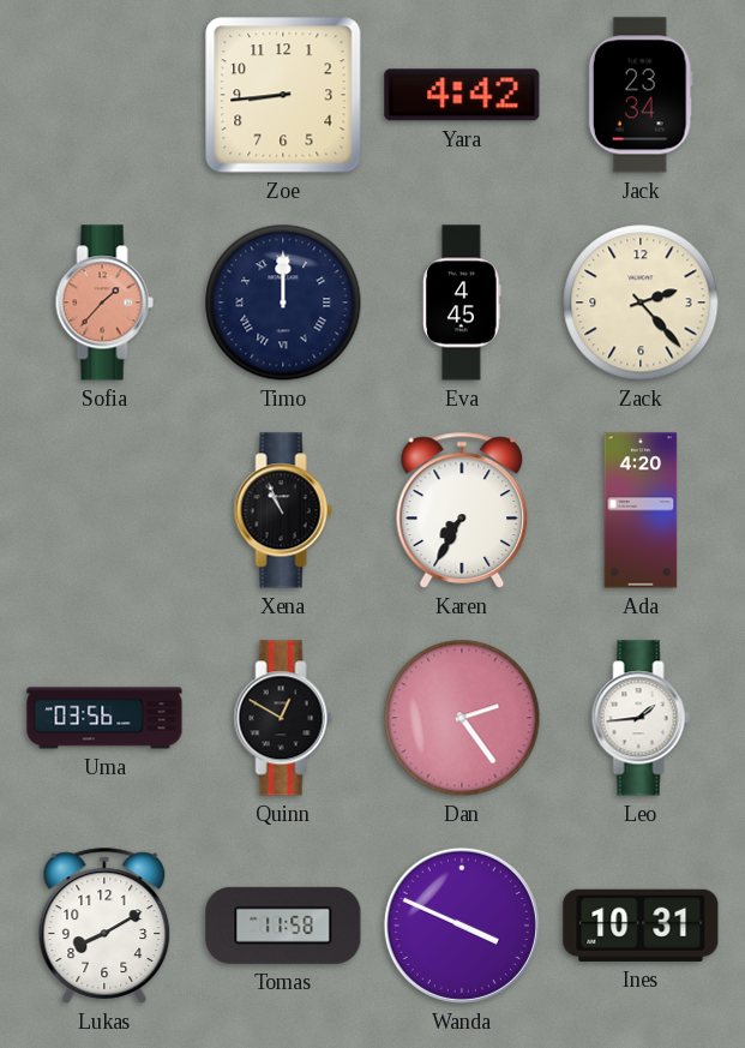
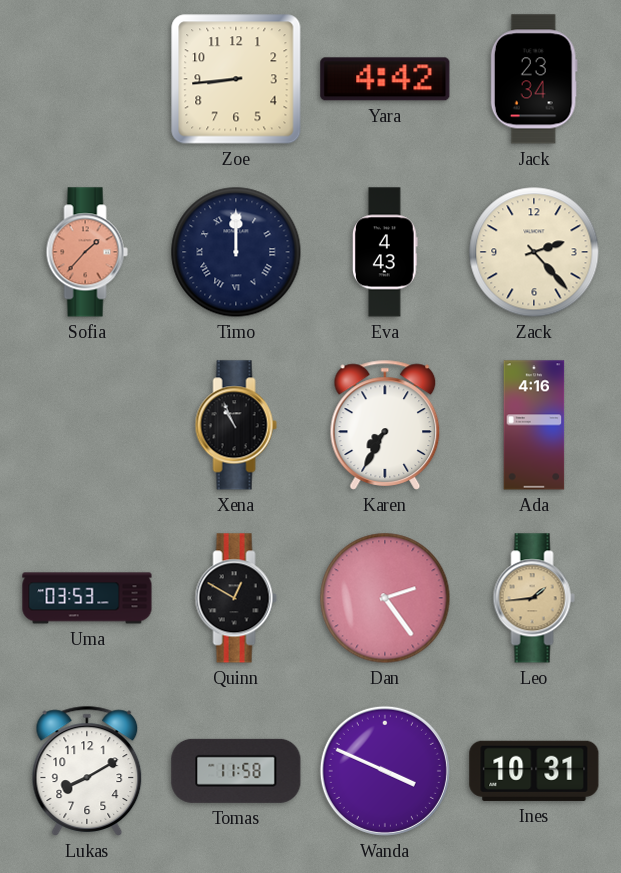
Eva: 4:45 -> 4:43 (386, 252)
Ada: 4:20 -> 4:16 (534, 425)
Uma: 03:56 -> 03:53 (87, 598)
Leo dial: white -> champagne (534, 598)
